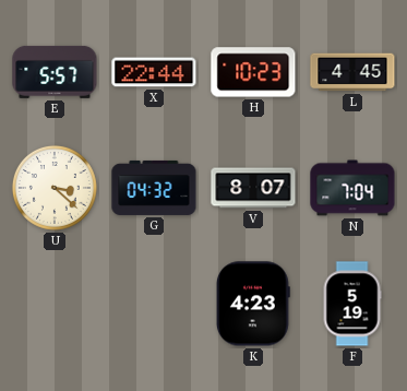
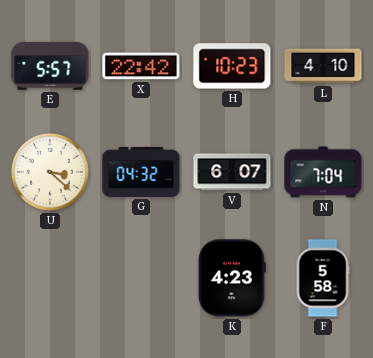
X: 22:44 -> 22:42 (141, 66)
L: 4:45 -> 4:10 (323, 66)
V: 8:07 -> 6:07 (232, 172)
F: 5:19 -> 5:58 (323, 278)
